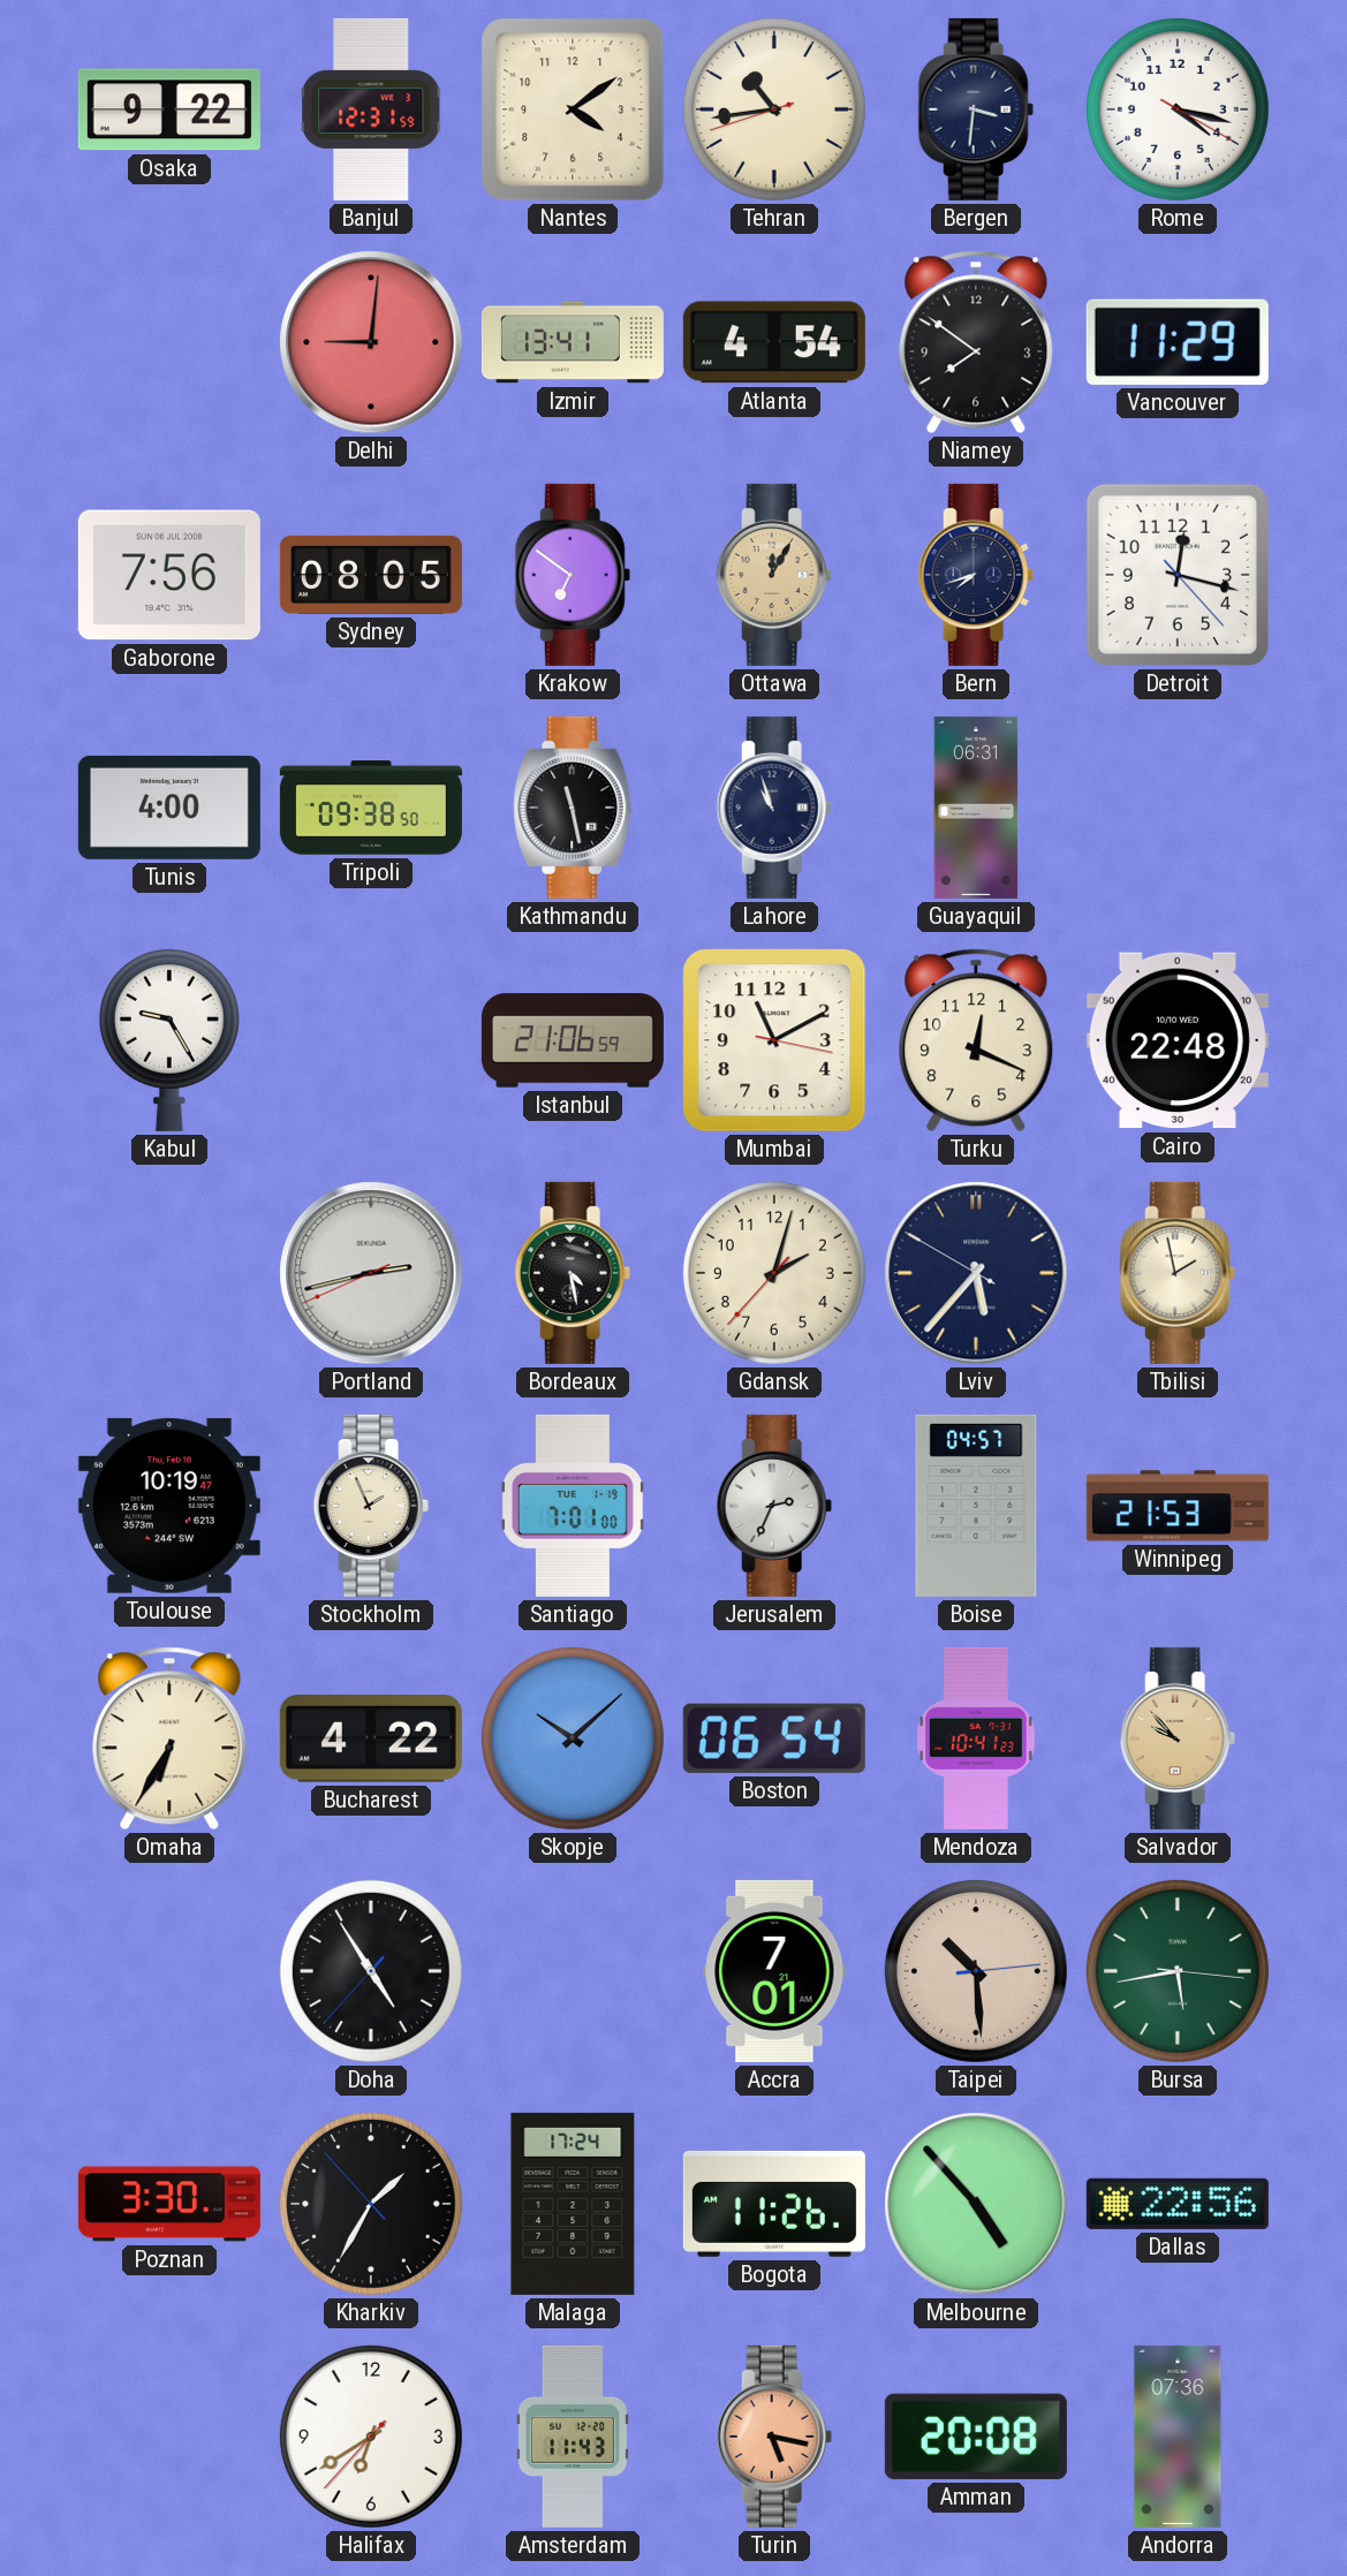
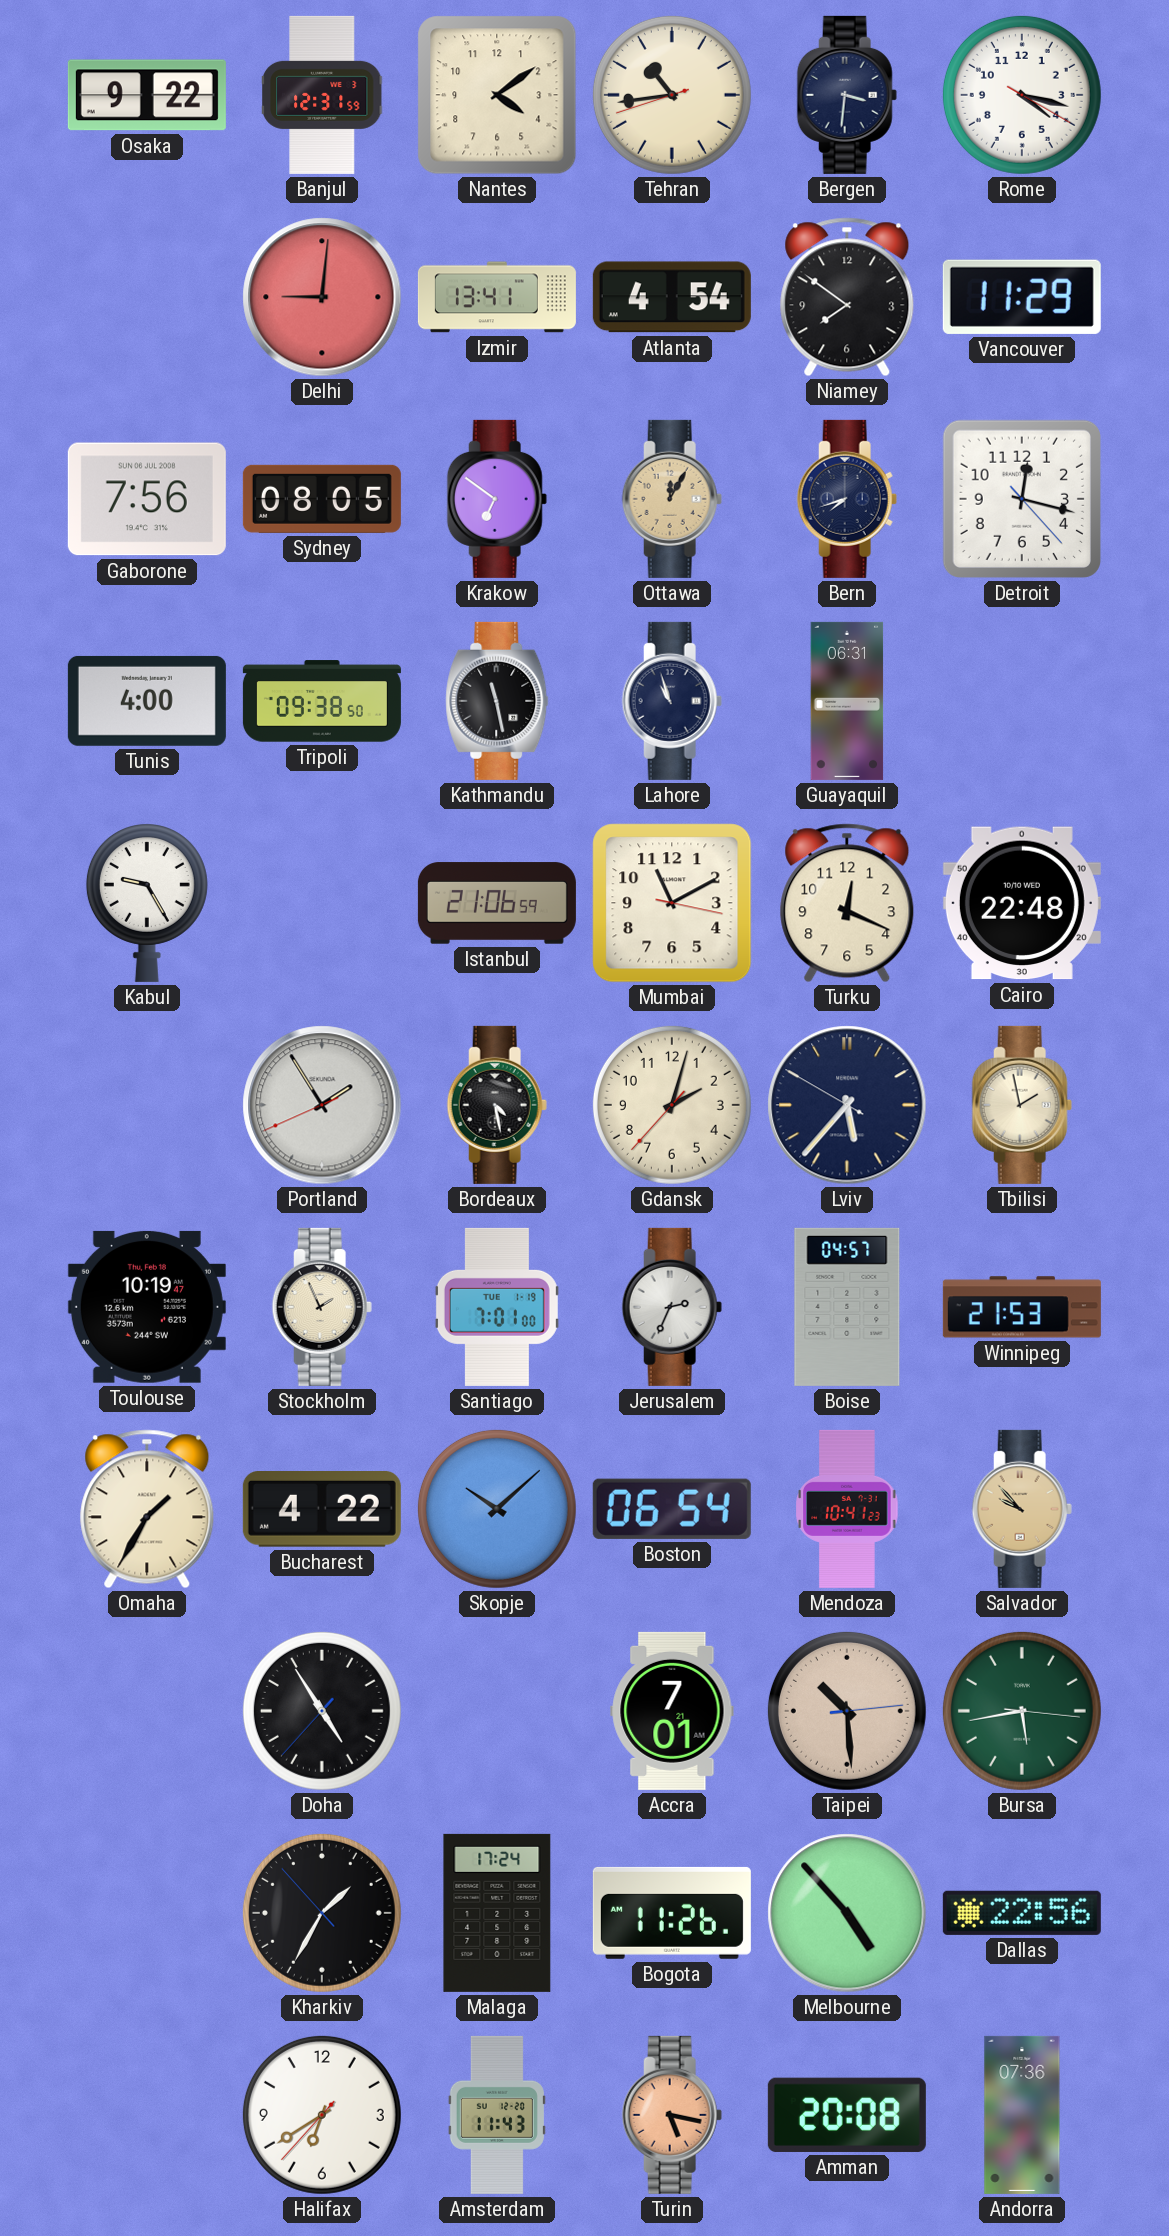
Portland: 2:42 -> 1:54 (322, 1105)
Omaha: 6:35 -> 1:35 (147, 1509)
Poznan: 3:30 -> none (169, 2204)
